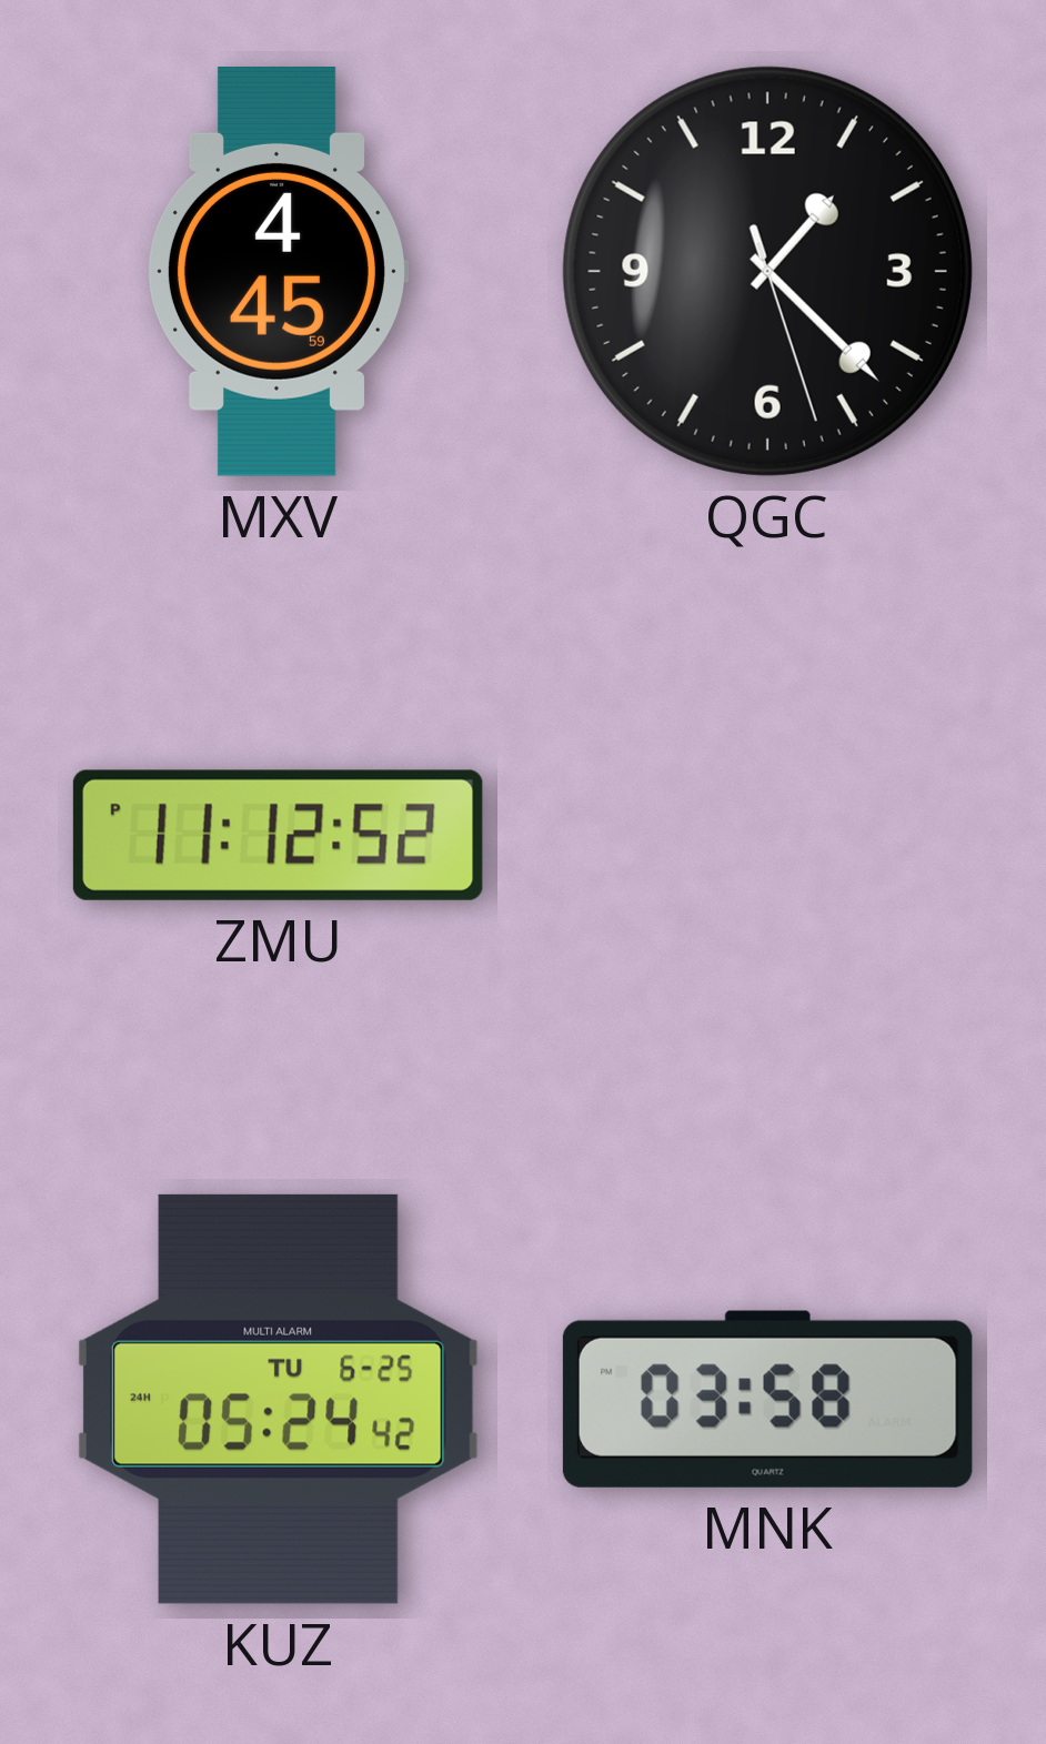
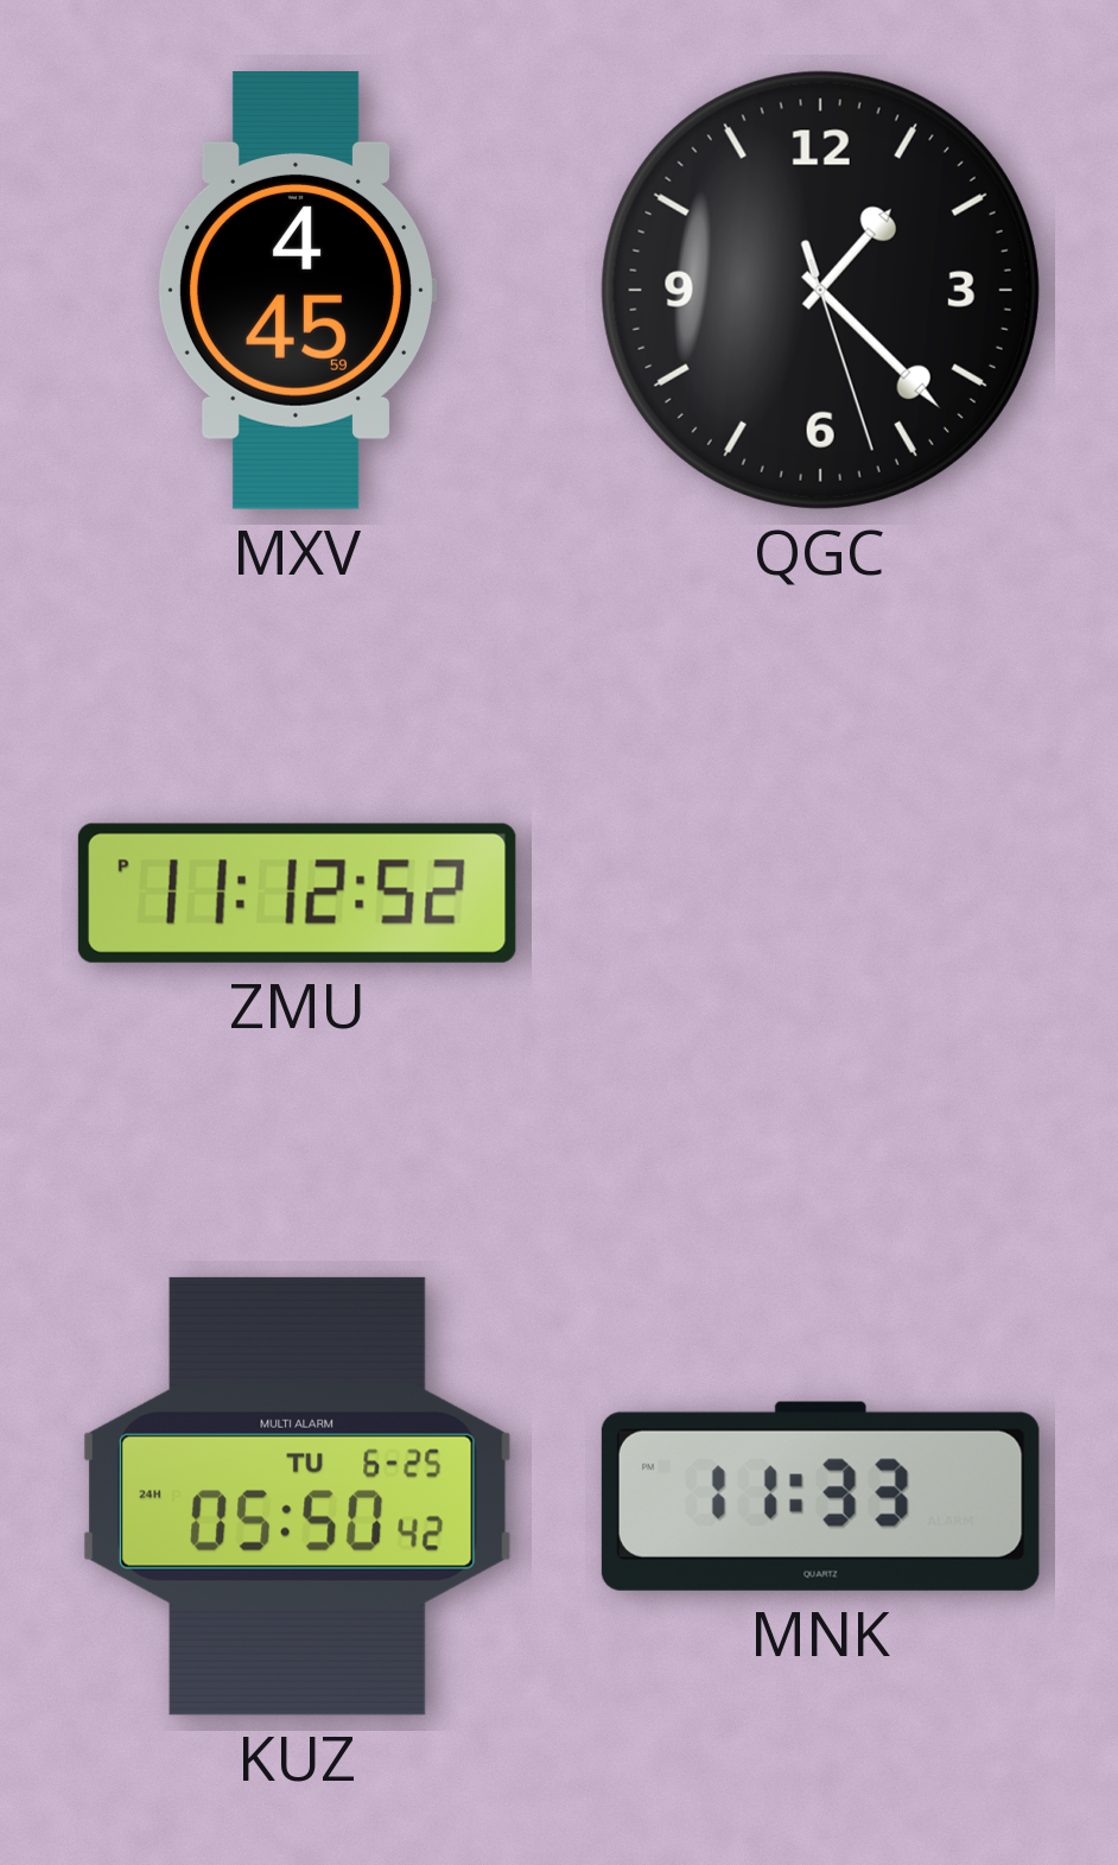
KUZ: 05:24 -> 05:50 (297, 1496)
MNK: 03:58 -> 11:33 (820, 1496)
